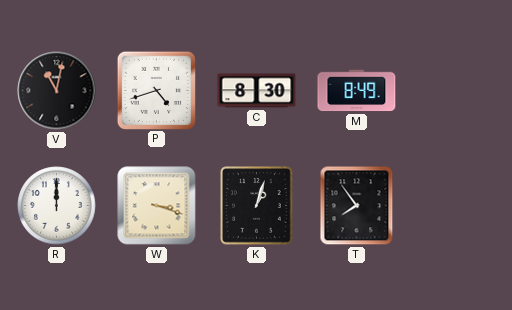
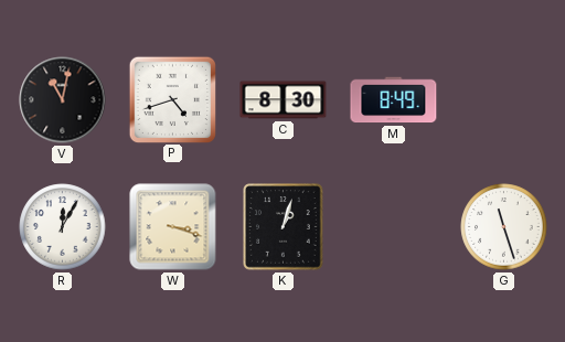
R: 12:00 -> 12:05 (63, 227)
T: 7:54 -> none (357, 206)
G: none -> 11:27 (504, 227)
